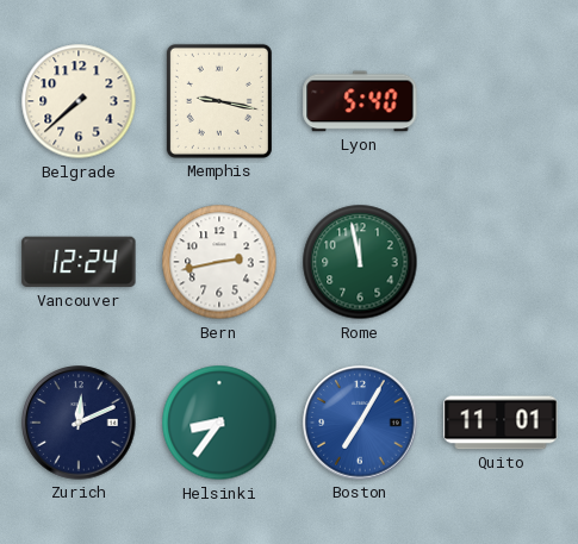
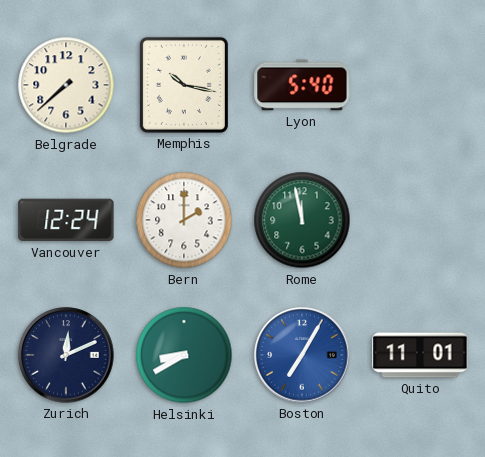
Memphis: 9:17 -> 10:17 (184, 85)
Bern: 2:43 -> 2:00 (184, 220)
Helsinki: 8:36 -> 8:40 (184, 355)
